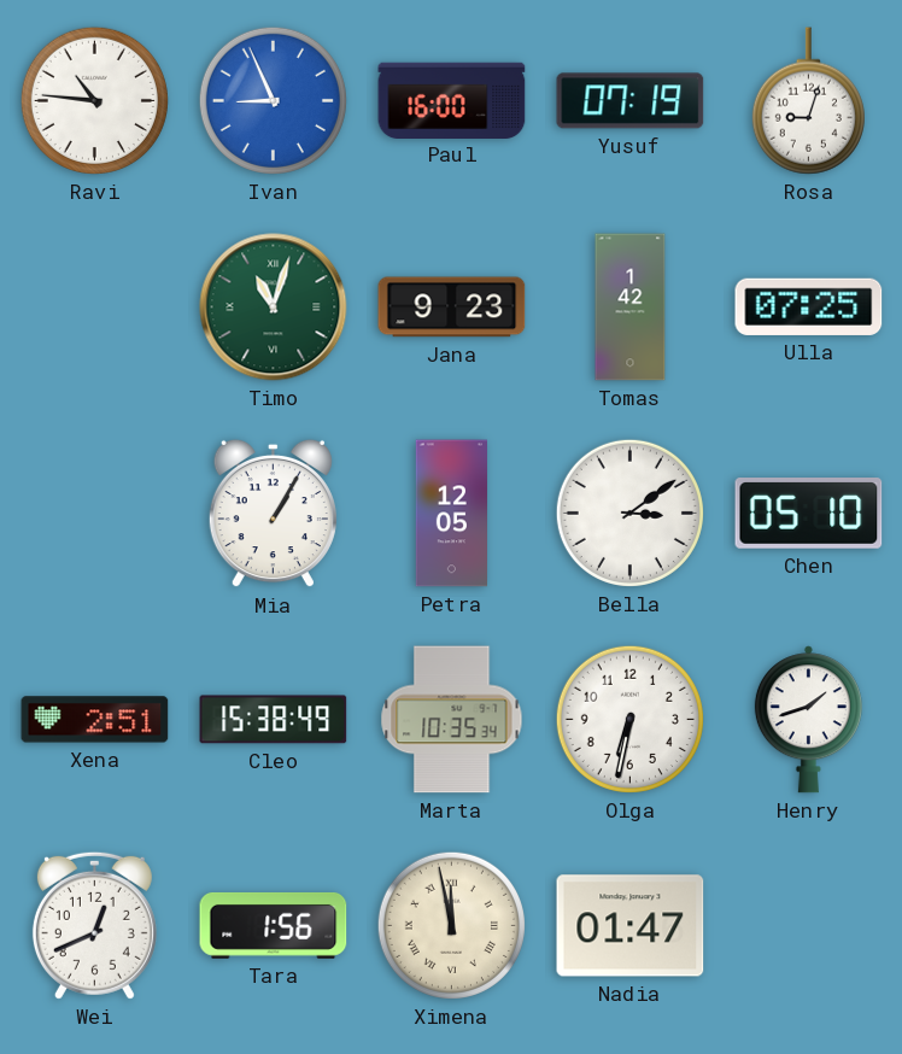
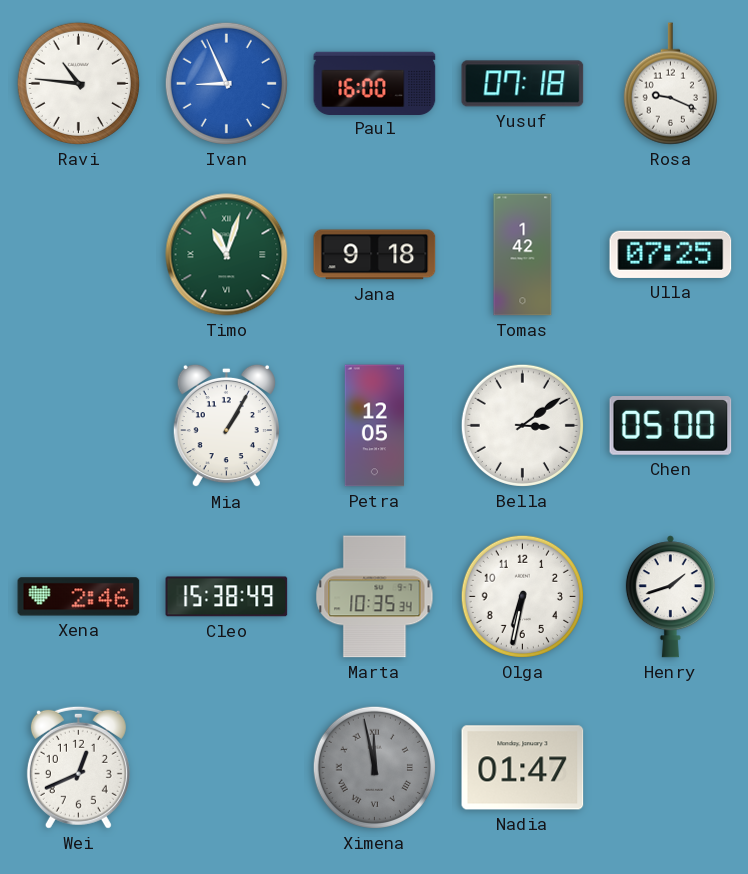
Yusuf: 07:19 -> 07:18 (523, 84)
Rosa: 9:03 -> 9:19 (670, 84)
Jana: 9:23 -> 9:18 (375, 255)
Chen: 05:10 -> 05:00 (671, 426)
Xena: 2:51 -> 2:46 (79, 597)
Tara: 1:56 -> none (274, 925)
Ximena dial: cream -> grey (374, 767)
